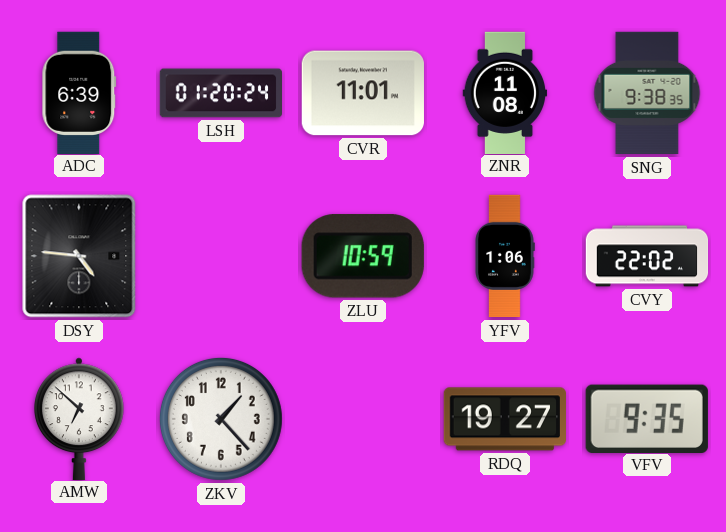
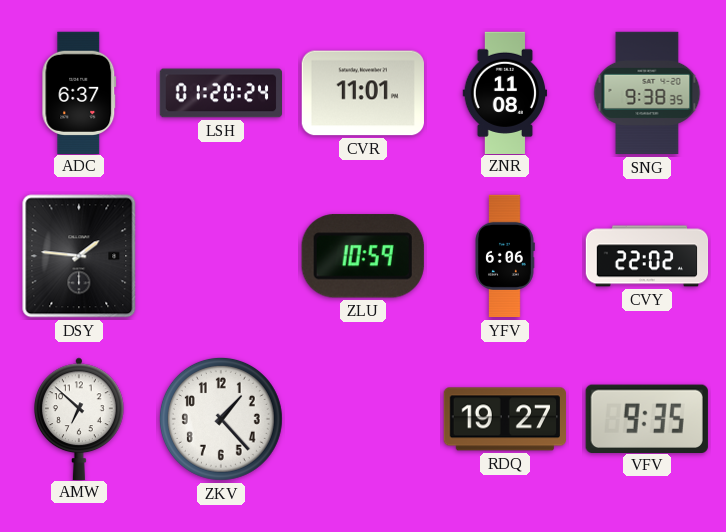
ADC: 6:39 -> 6:37 (79, 92)
DSY: 4:46 -> 1:46 (79, 256)
YFV: 1:06 -> 6:06 (505, 256)
